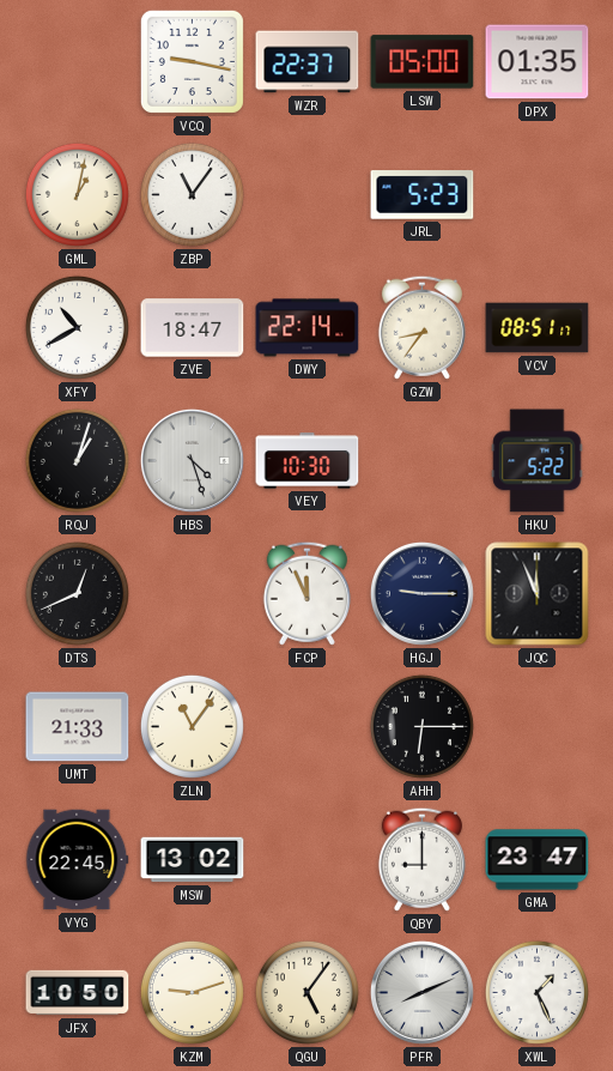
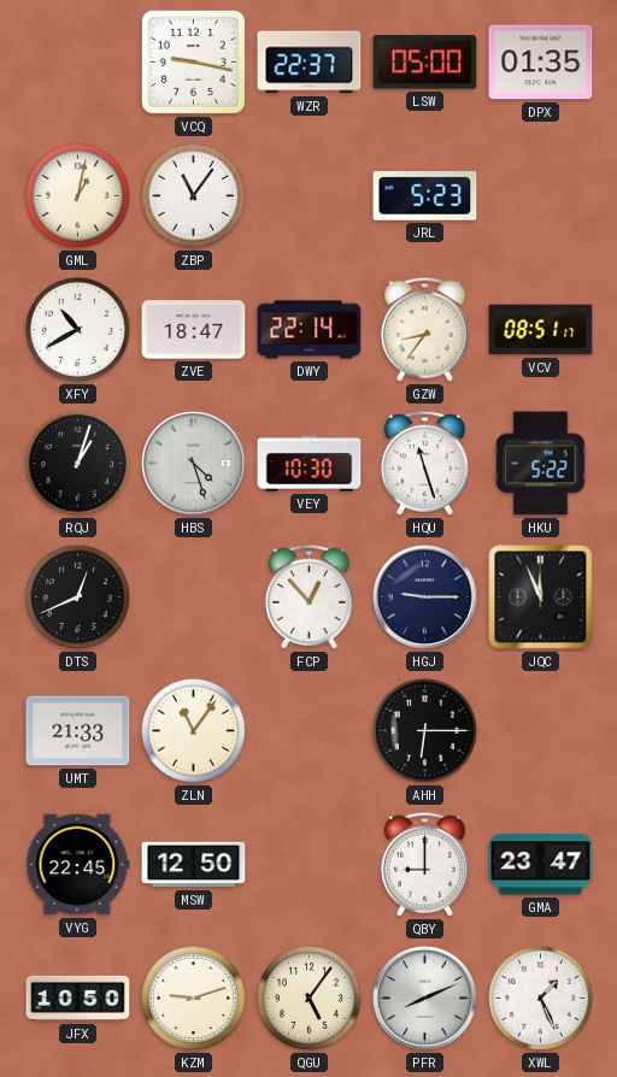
HQU: none -> 11:27 (424, 463)
FCP: 11:56 -> 12:53 (308, 596)
MSW: 13:02 -> 12:50 (194, 865)
